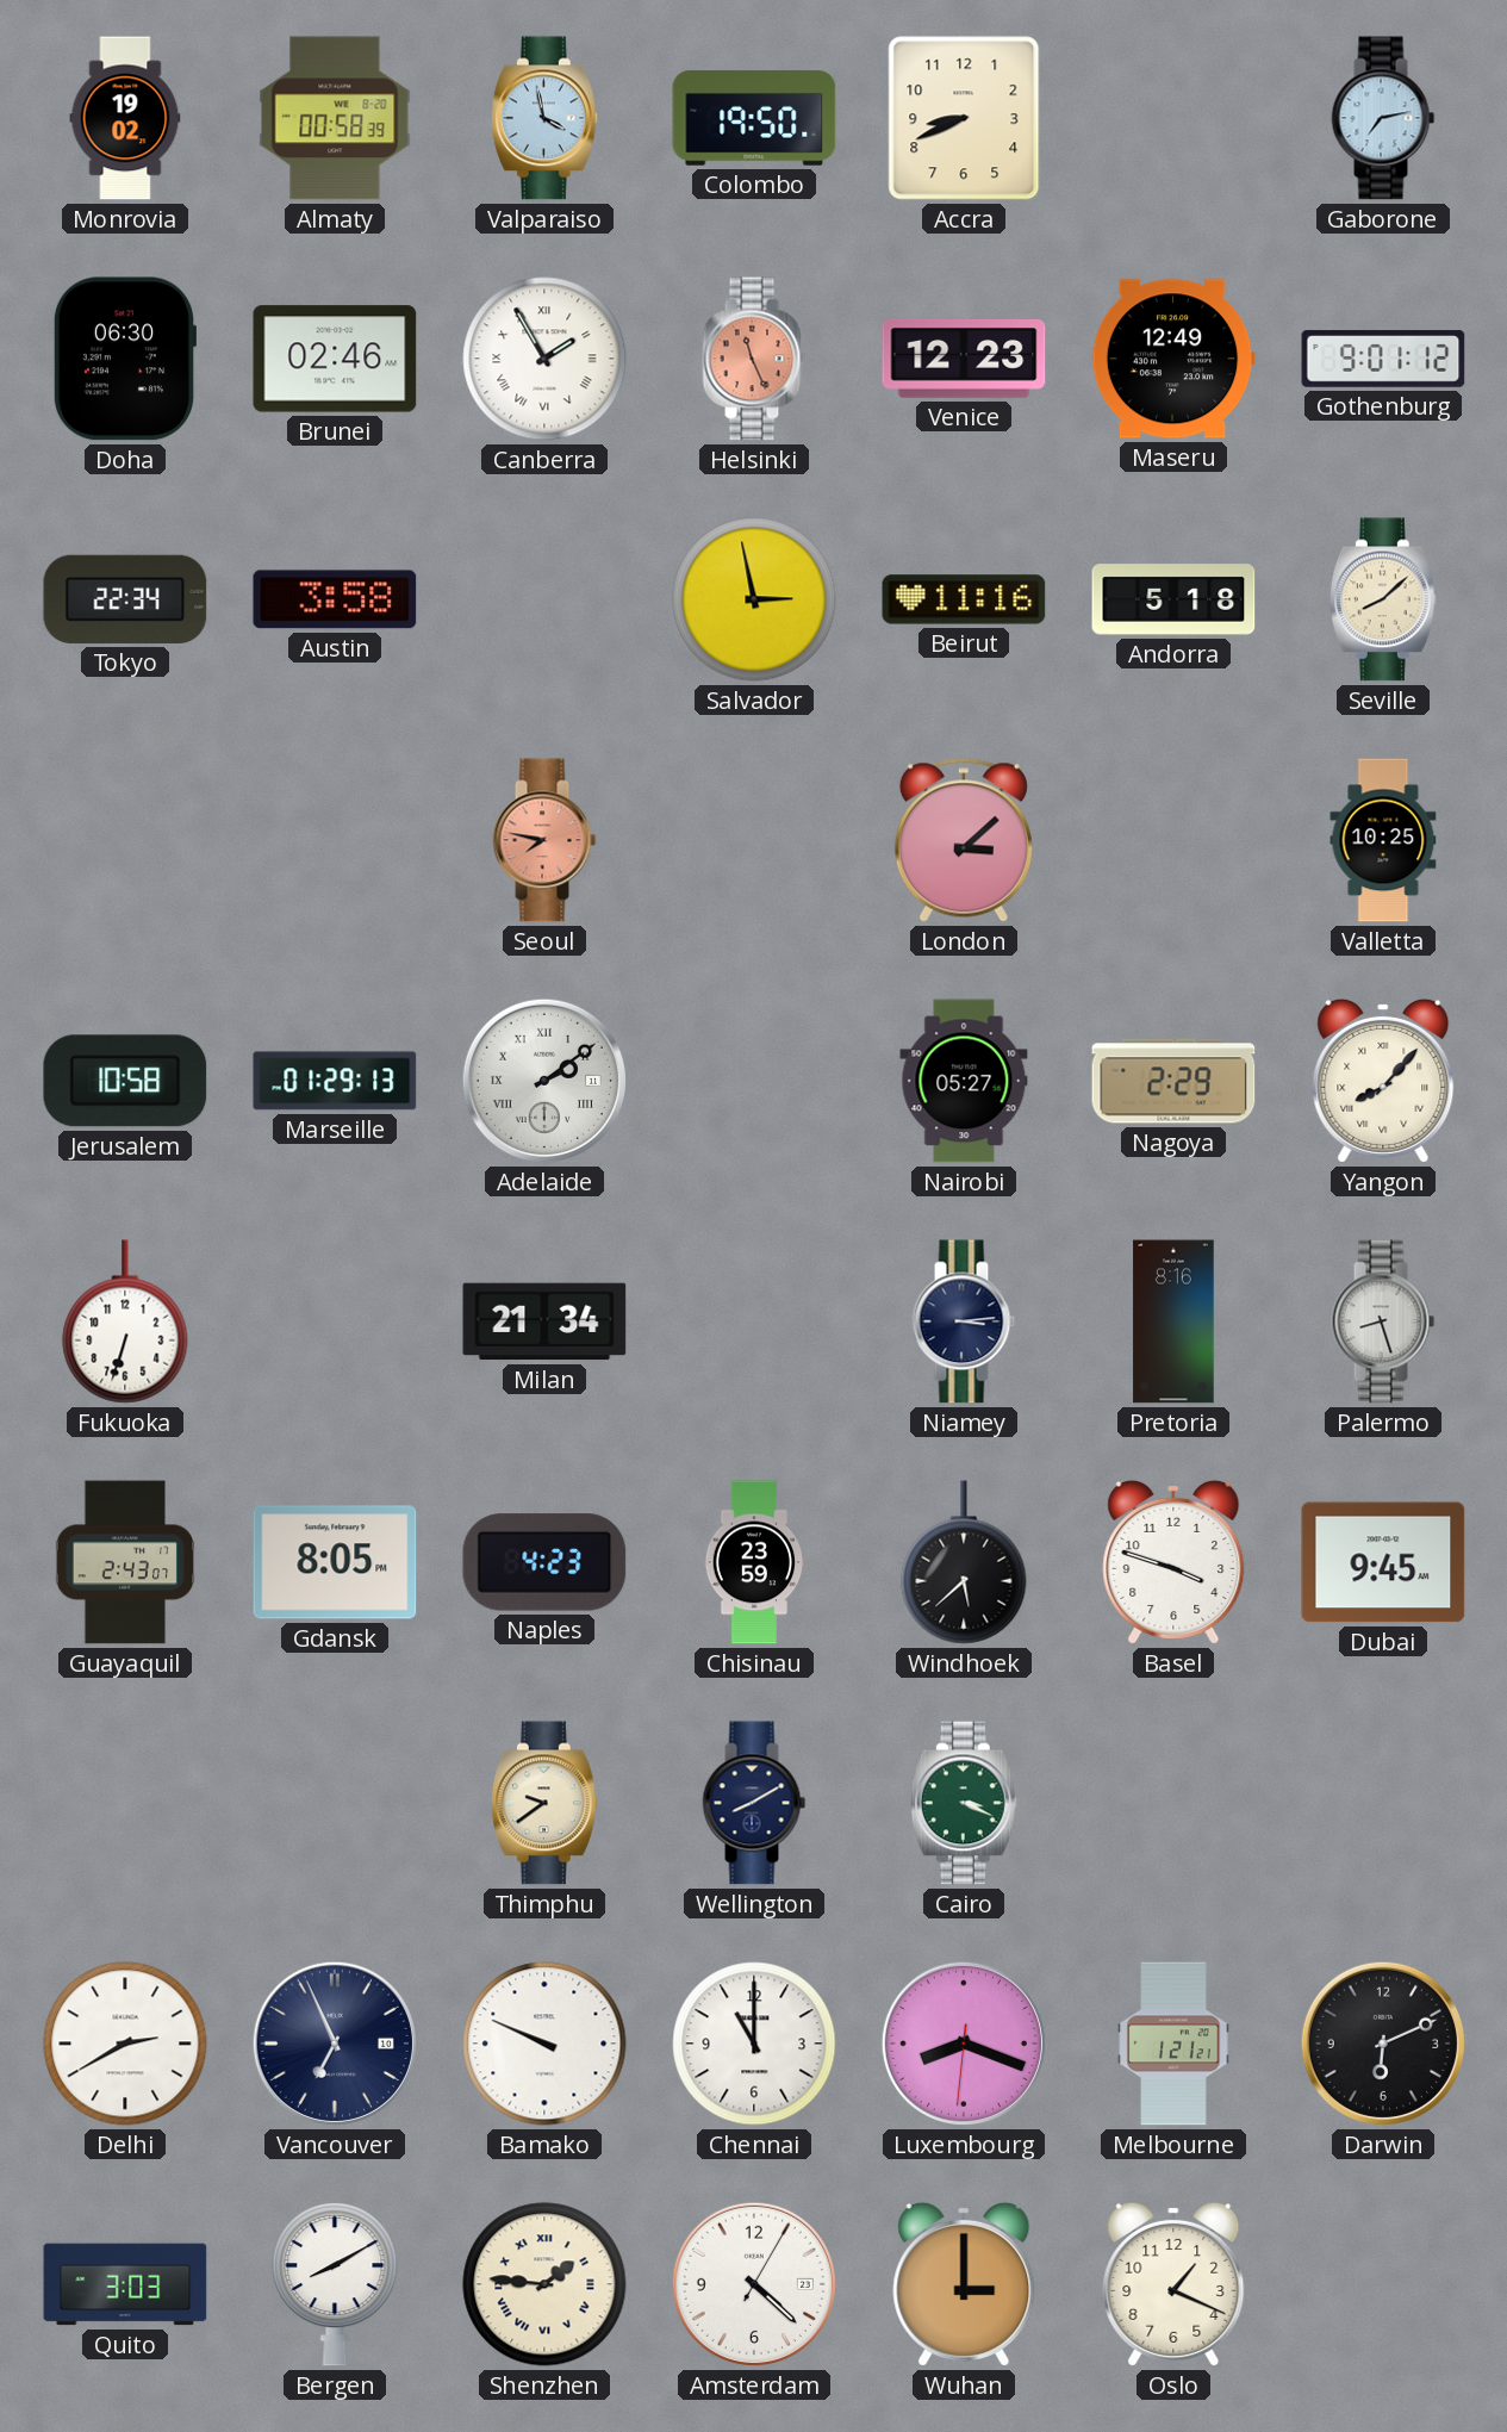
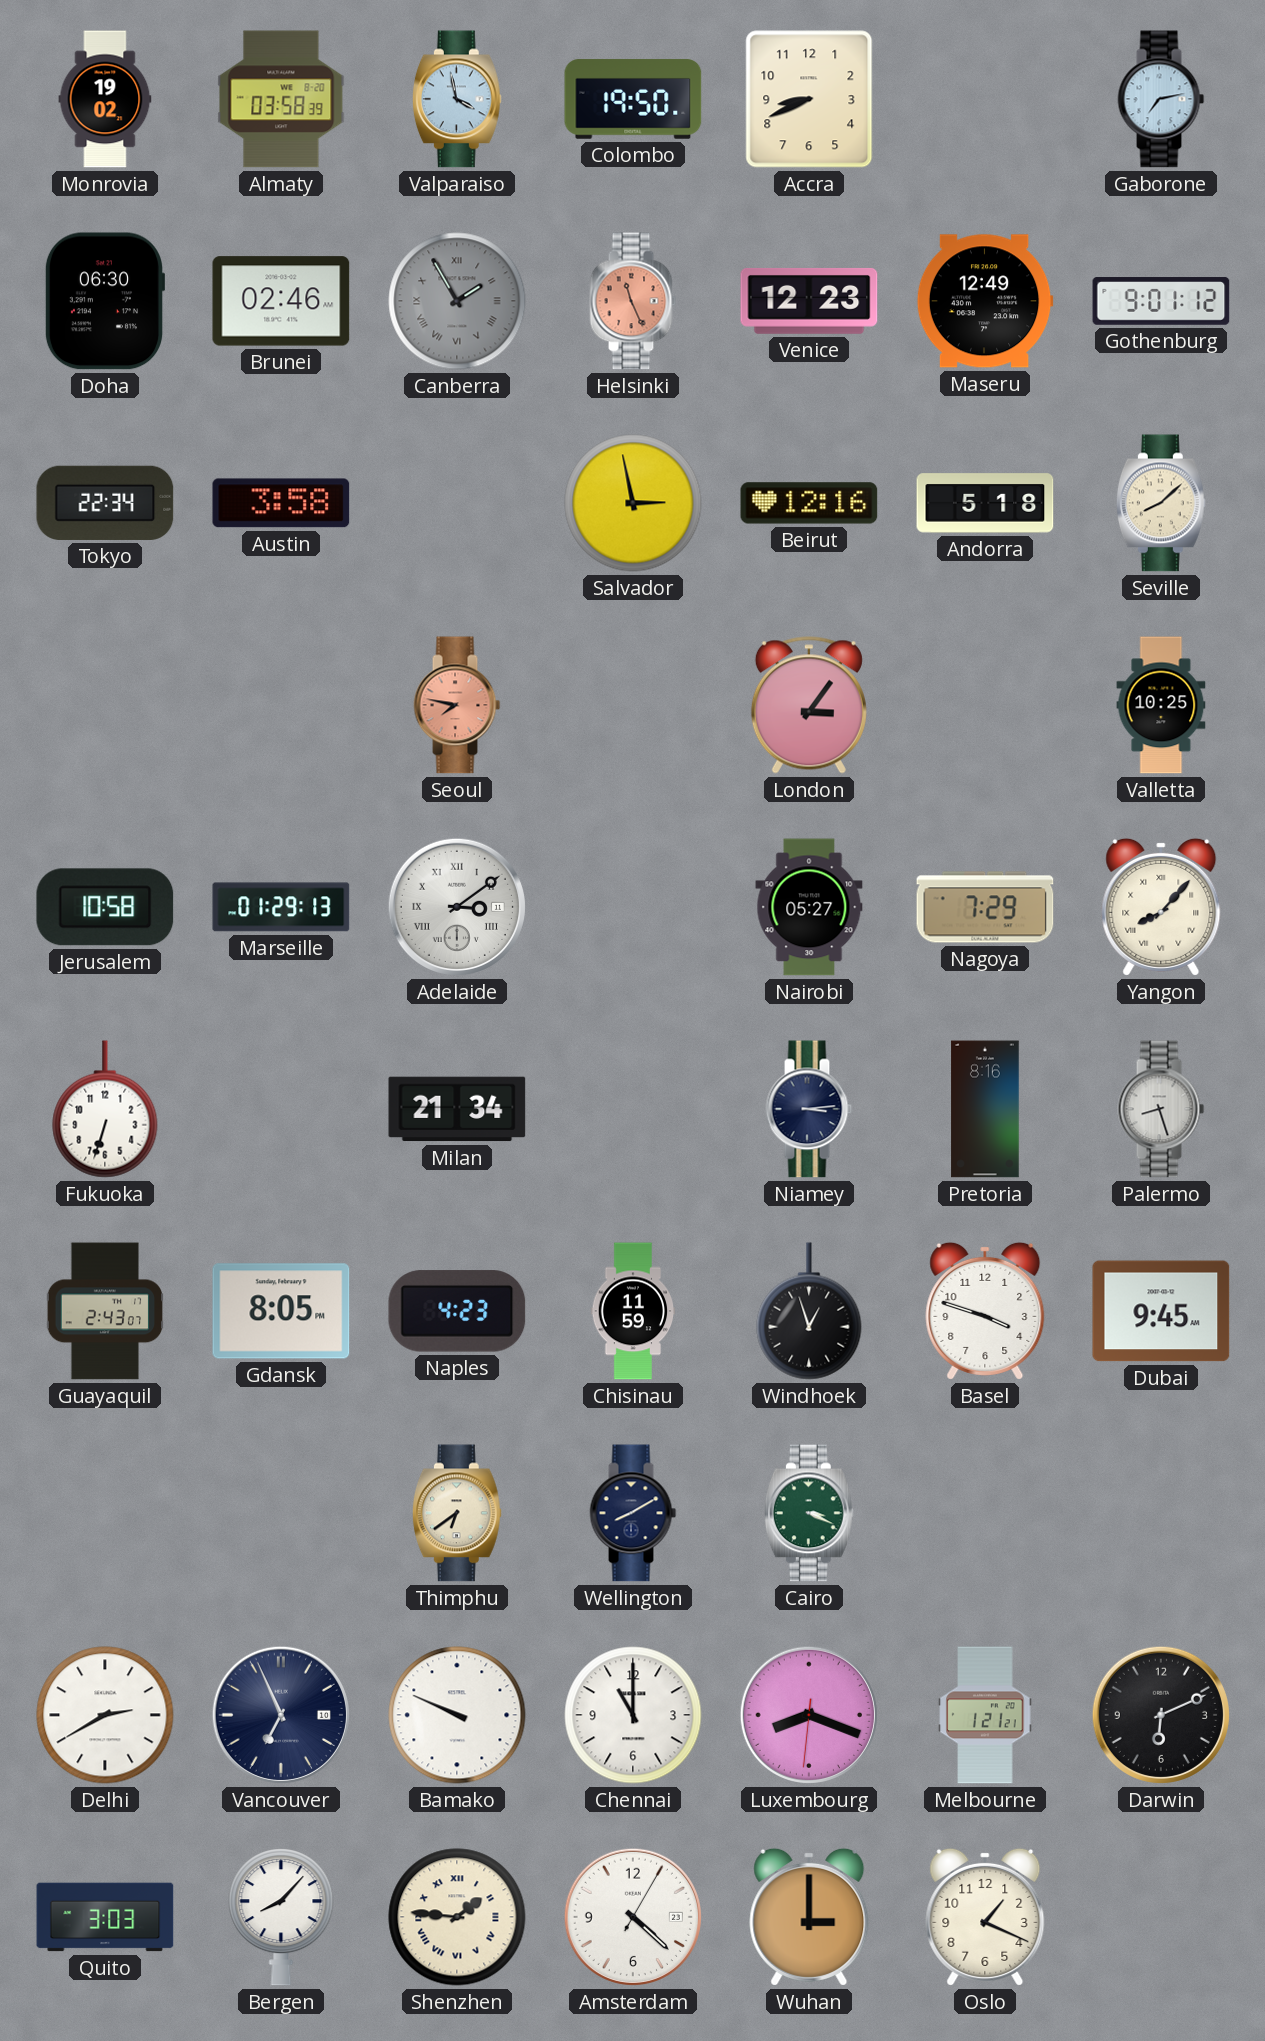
Almaty: 00:58 -> 03:58 (281, 99)
Canberra dial: white -> grey (457, 301)
Beirut: 11:16 -> 12:16 (809, 503)
London: 3:08 -> 3:06 (809, 705)
Adelaide: 2:09 -> 3:09 (457, 907)
Nagoya: 2:29 -> 7:29 (985, 907)
Chisinau: 23:59 -> 11:59 (633, 1311)
Windhoek: 5:38 -> 12:57 (809, 1311)
Thimphu: 9:39 -> 6:39 (457, 1513)
Bergen: 8:10 -> 8:07 (281, 1917)
